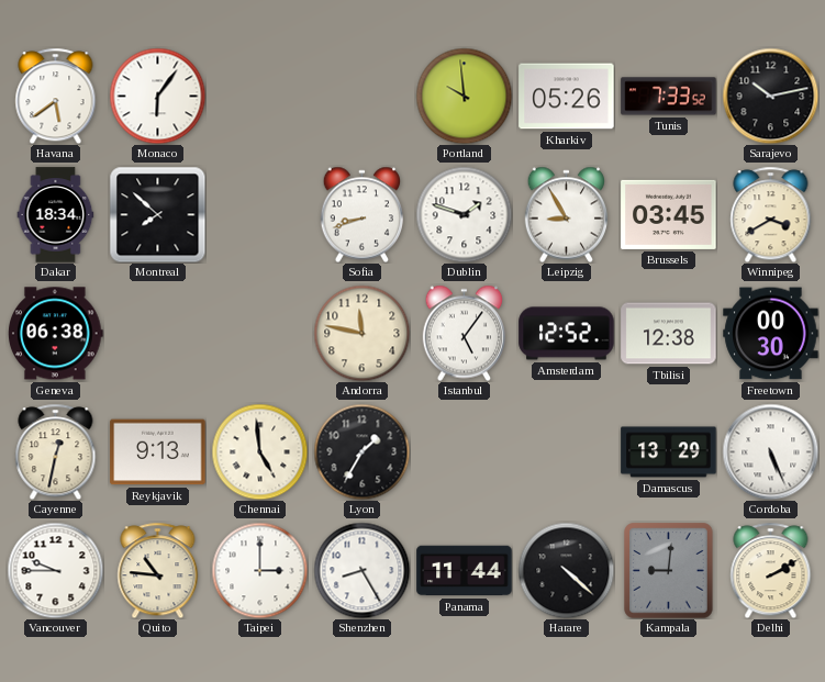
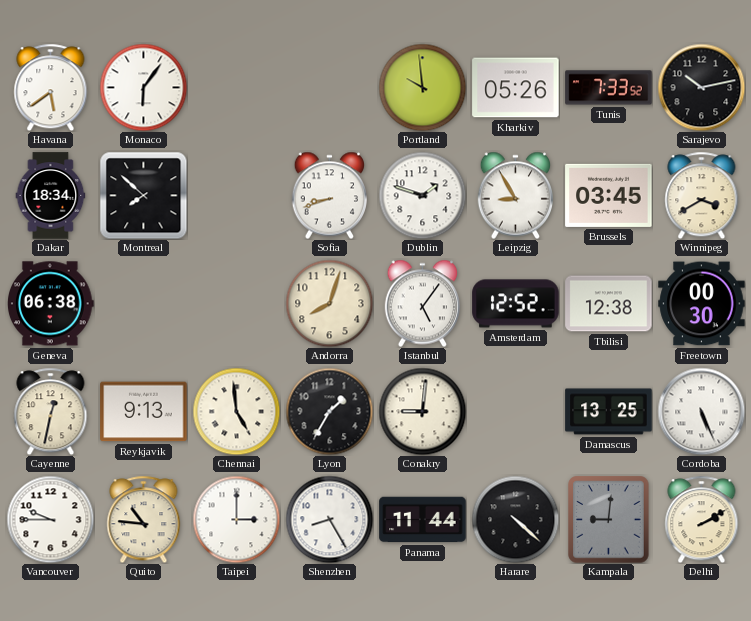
Andorra: 11:47 -> 8:03 (329, 303)
Conakry: none -> 9:01 (422, 411)
Damascus: 13:29 -> 13:25 (609, 412)
